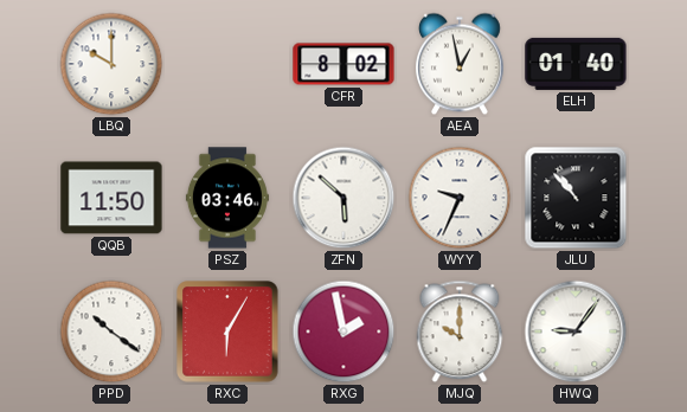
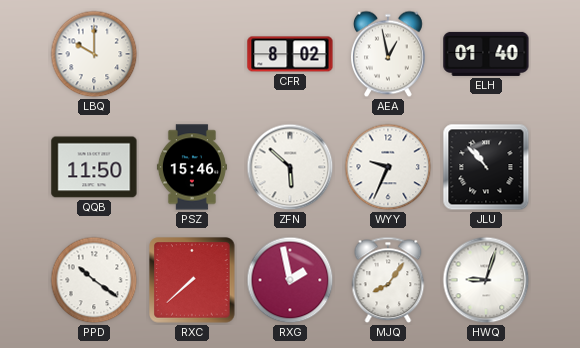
PSZ: 03:46 -> 15:46 (192, 167)
RXC: 6:05 -> 7:38 (192, 280)
MJQ: 10:00 -> 8:06 (388, 280)
HWQ: 9:06 -> 9:03 (486, 280)
